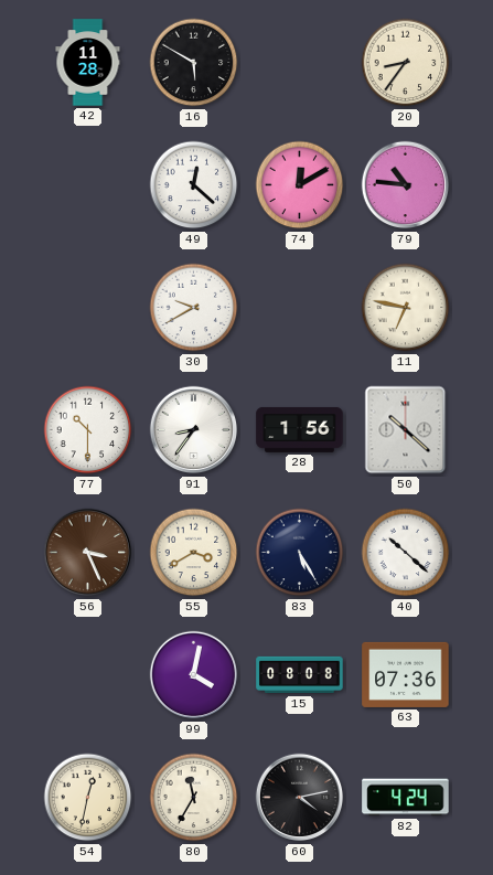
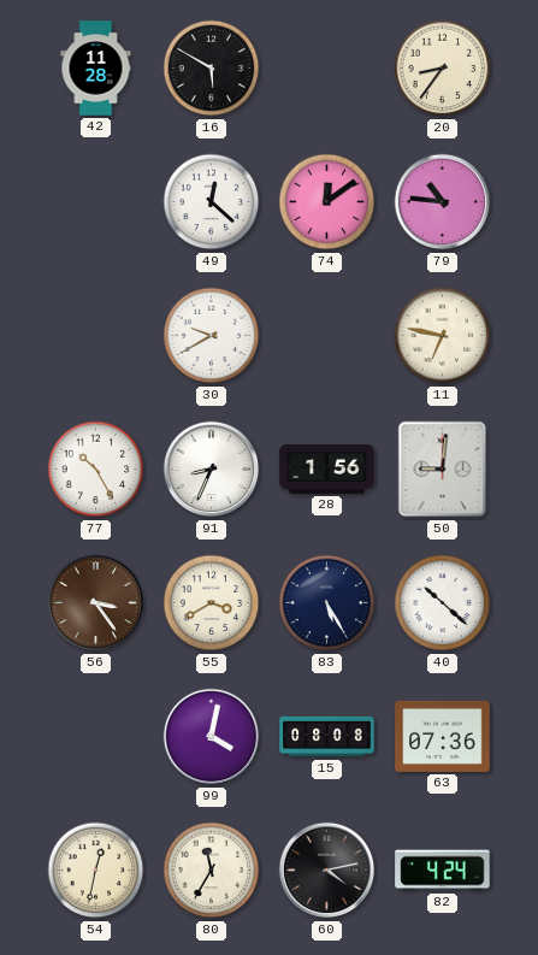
74: 12:10 -> 12:09 (327, 202)
77: 10:30 -> 10:25 (96, 470)
91: 8:36 -> 8:34 (212, 470)
50: 10:22 -> 9:01 (443, 470)
56: 3:26 -> 3:24 (96, 603)
